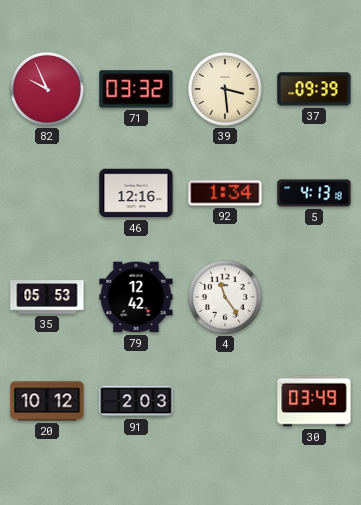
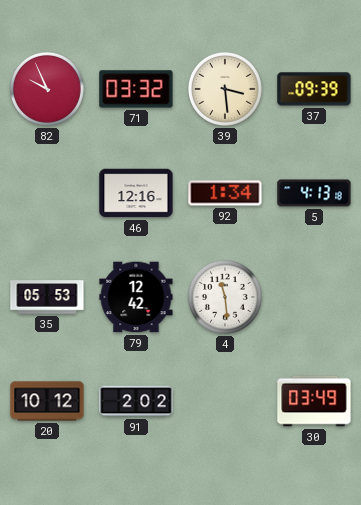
4: 11:24 -> 11:29 (225, 297)
91: 2:03 -> 2:02 (136, 401)
